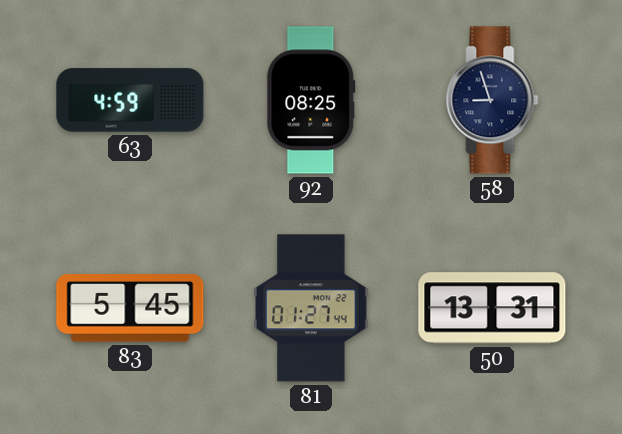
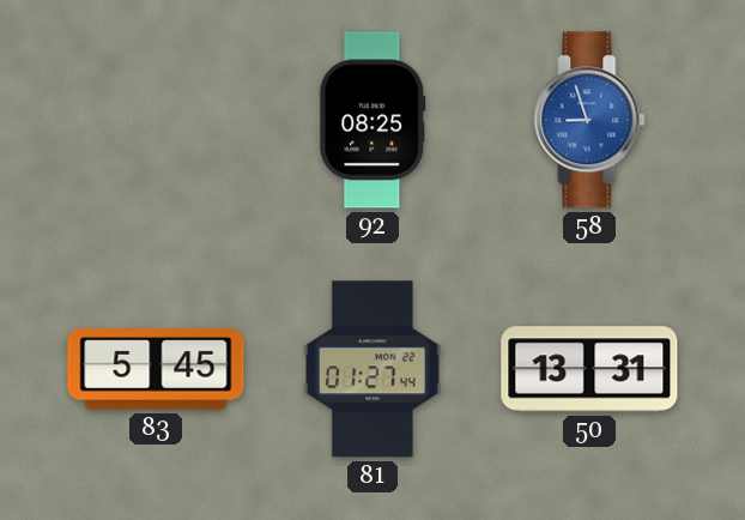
63: 4:59 -> none (130, 100)
58 dial: navy -> blue (589, 120)
